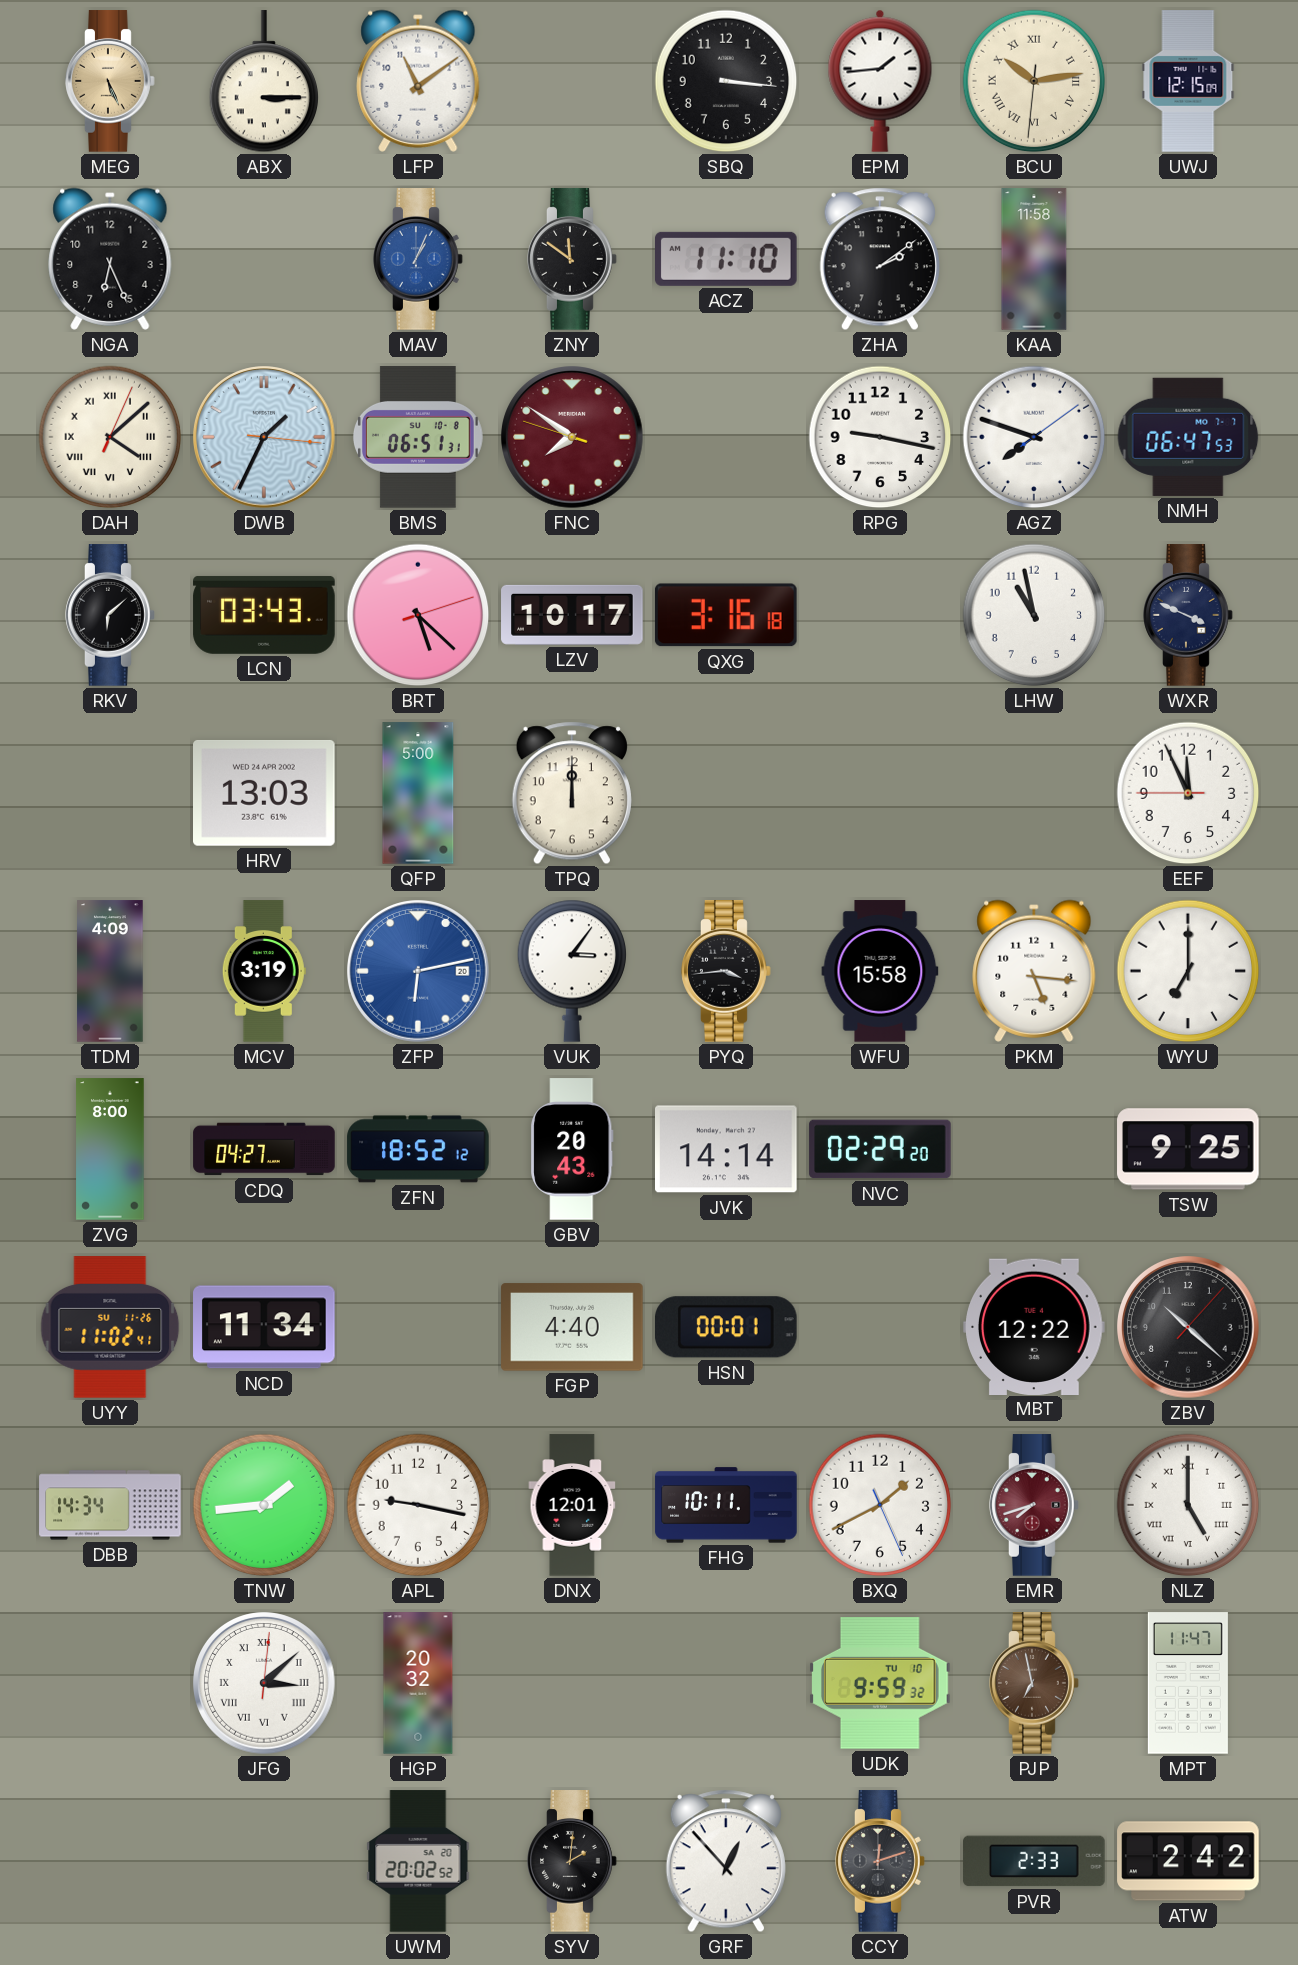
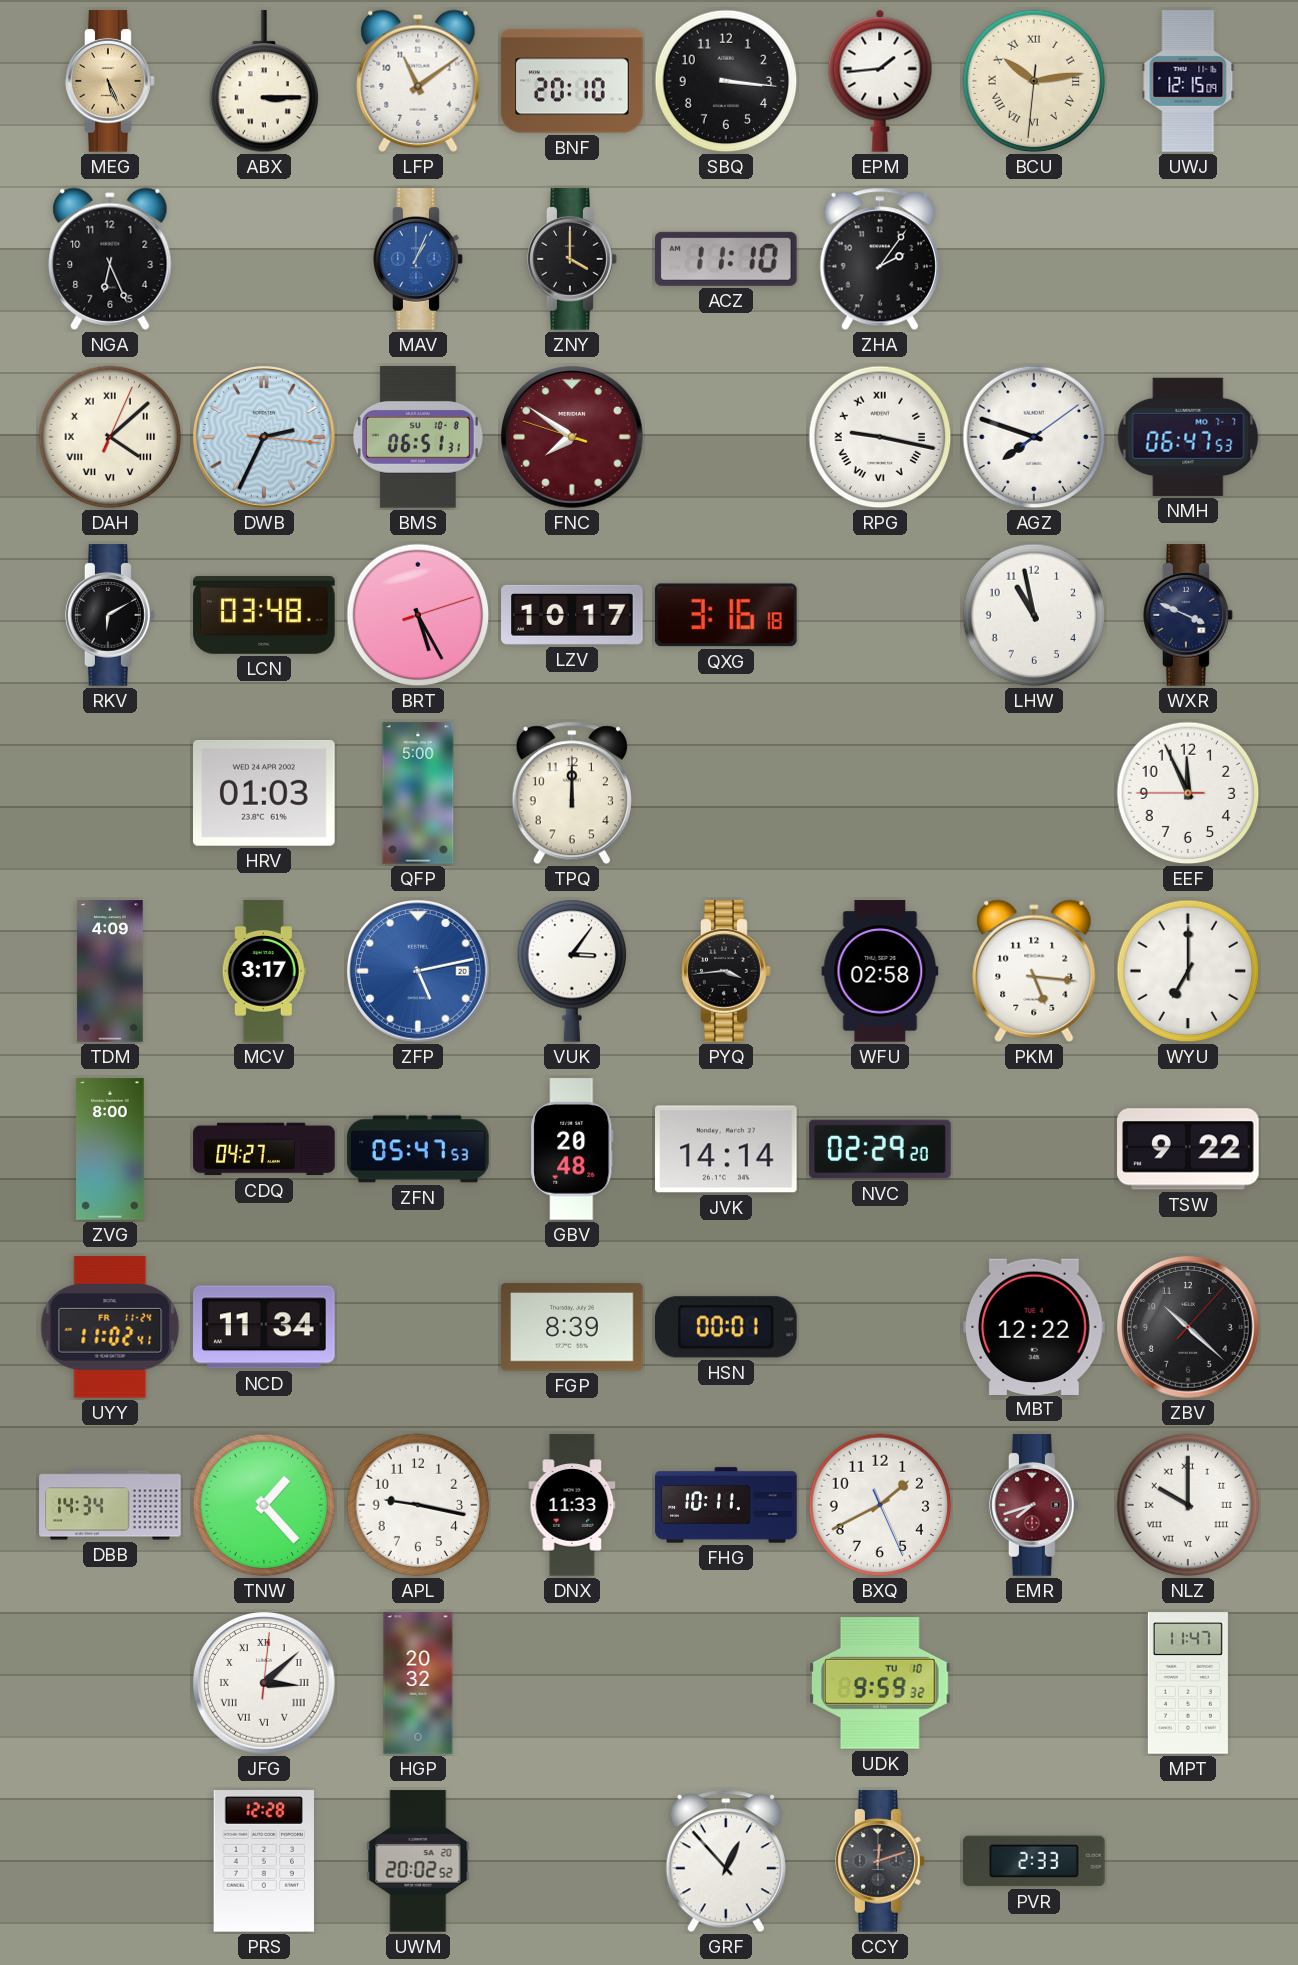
BNF: none -> 20:10 (572, 81)
ZNY: 11:51 -> 4:00 (572, 259)
ZHA: 2:09 -> 2:06 (880, 259)
KAA: 11:58 -> none (1034, 259)
DWB: 1:34 -> 2:34 (264, 437)
RPG numerals: Arabic -> Roman (880, 437)
RKV: 6:08 -> 6:10 (110, 615)
LCN: 03:43 -> 03:48 (264, 615)
BRT: 5:22 -> 5:25 (418, 615)
HRV: 13:03 -> 01:03 (265, 793)
MCV: 3:19 -> 3:17 (264, 971)
ZFP: 6:13 -> 5:13 (418, 971)
WFU: 15:58 -> 02:58 (880, 971)
ZFN: 18:52 -> 05:47 (418, 1149)
GBV: 20:43 -> 20:48 (572, 1149)
TSW: 9:25 -> 9:22 (1188, 1149)
UYY date: SU 11-26 -> FR 11-24 (110, 1327)
FGP: 4:40 -> 8:39 (572, 1327)
TNW: 1:44 -> 1:23 (264, 1505)
DNX: 12:01 -> 11:33 (572, 1505)
NLZ: 5:00 -> 10:00 (1188, 1505)
PJP: 6:58 -> none (1034, 1683)
PRS: none -> 12:28 (264, 1862)
SYV: 2:01 -> none (572, 1861)
ATW: 2:42 -> none (1188, 1861)
